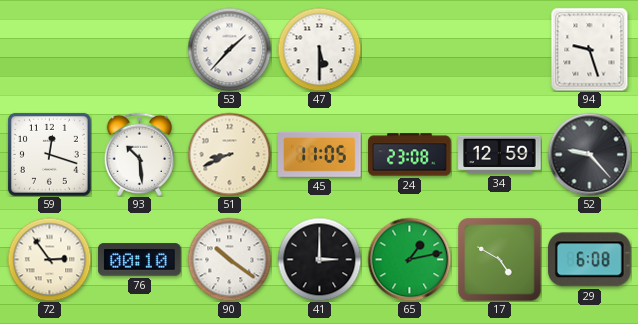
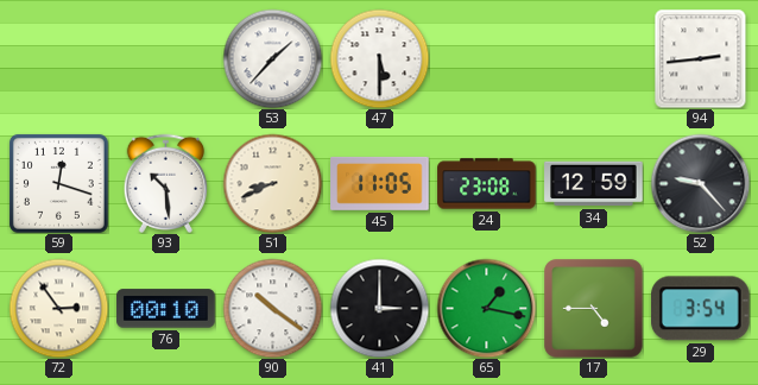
94: 9:27 -> 2:44 (701, 58)
65: 1:13 -> 1:17 (486, 308)
17: 4:50 -> 4:45 (593, 308)
29: 6:08 -> 3:54 (700, 309)
